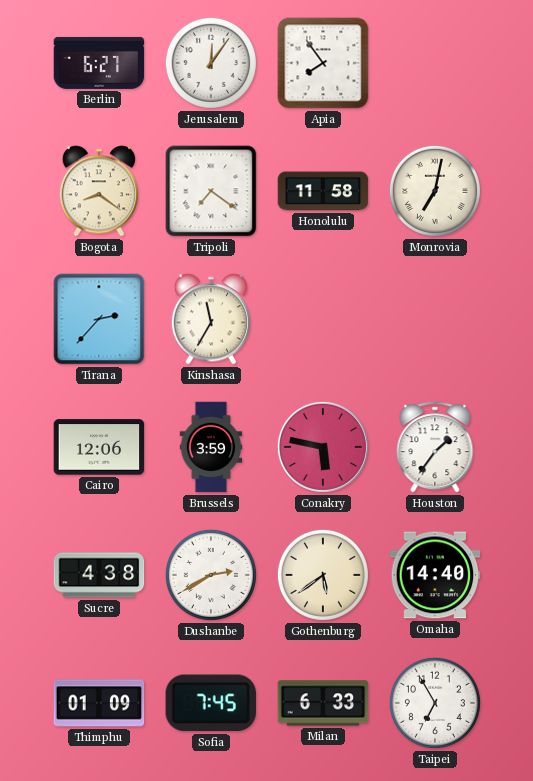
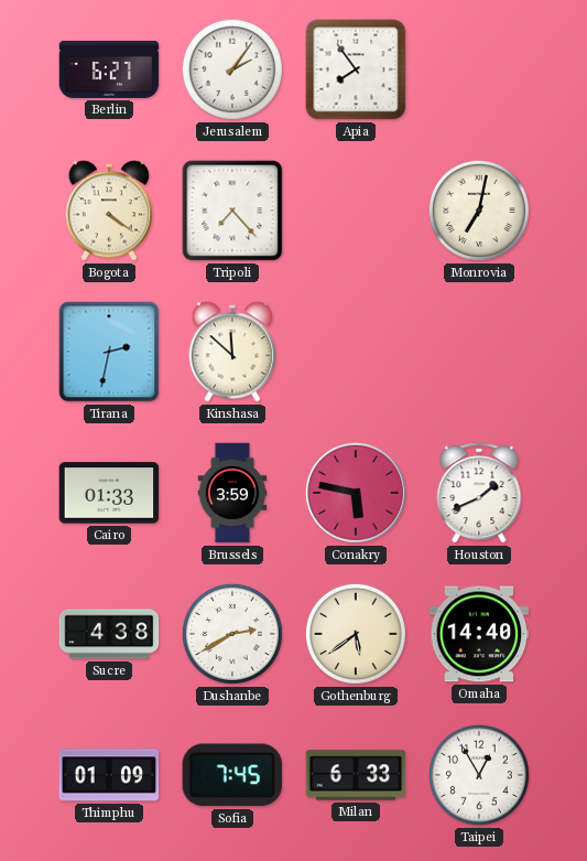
Jerusalem: 12:06 -> 2:06 (232, 69)
Bogota: 8:21 -> 4:21 (108, 211)
Tripoli: 7:21 -> 7:23 (232, 211)
Honolulu: 11:58 -> none (323, 191)
Tirana: 2:37 -> 2:32 (109, 352)
Kinshasa: 11:35 -> 11:52 (231, 352)
Cairo: 12:06 -> 01:33 (109, 493)
Houston: 1:36 -> 1:41 (479, 493)
Taipei: 6:55 -> 12:55 (479, 775)
